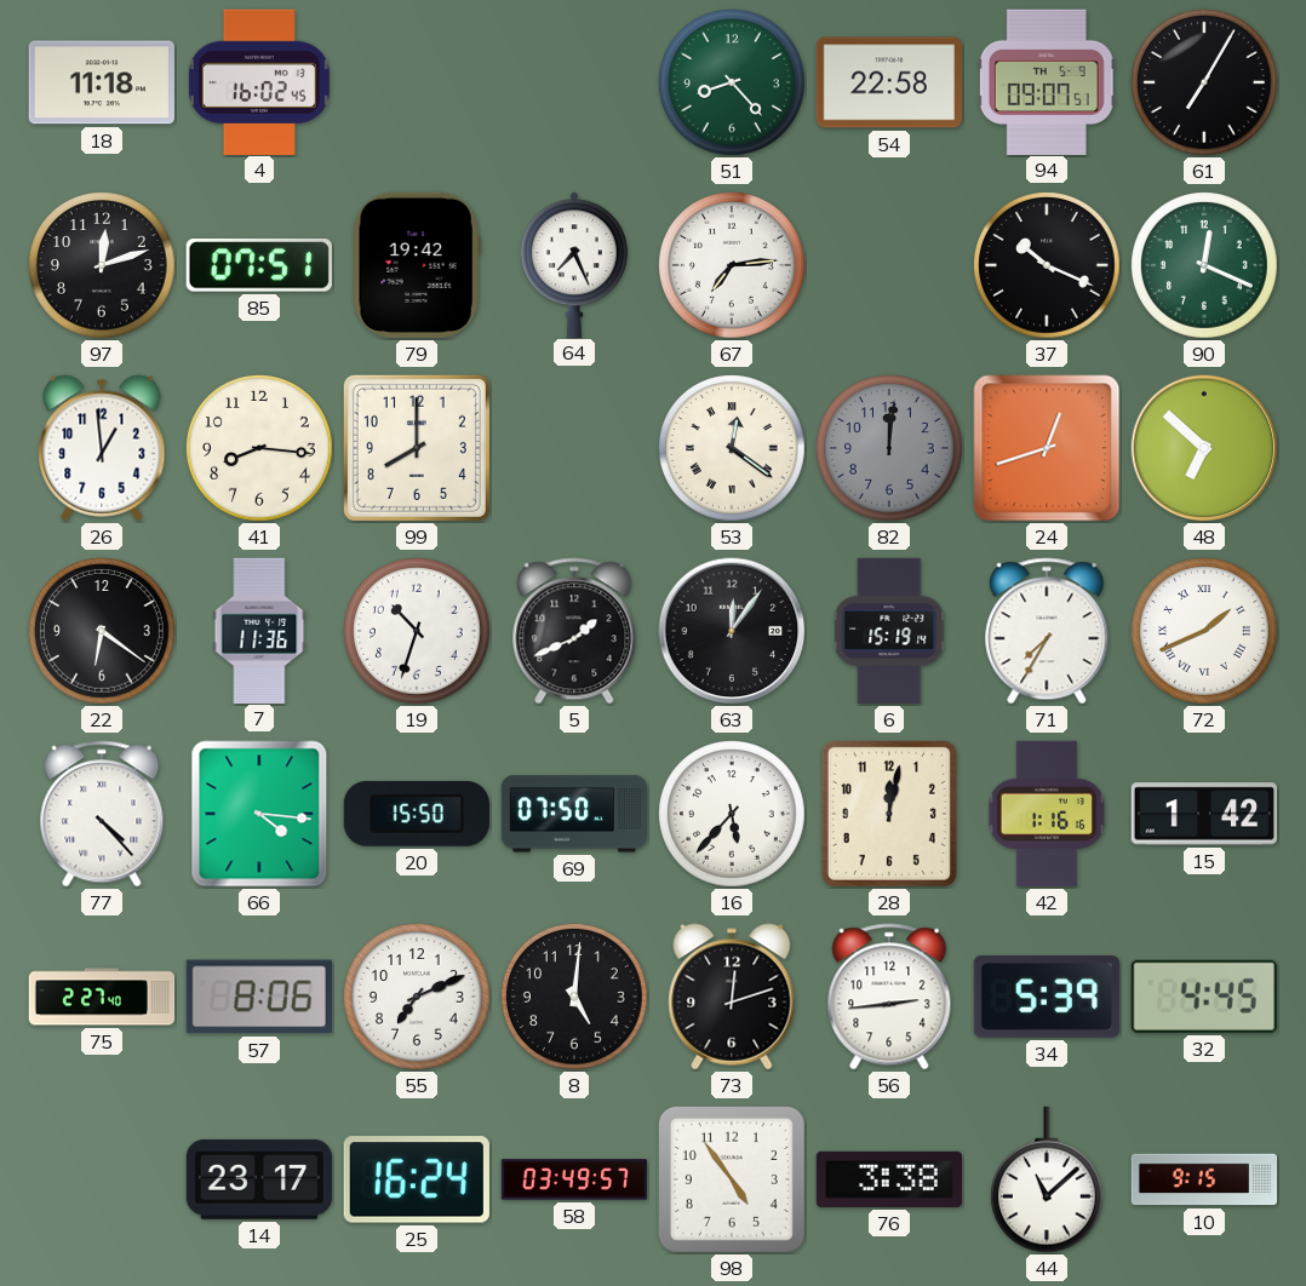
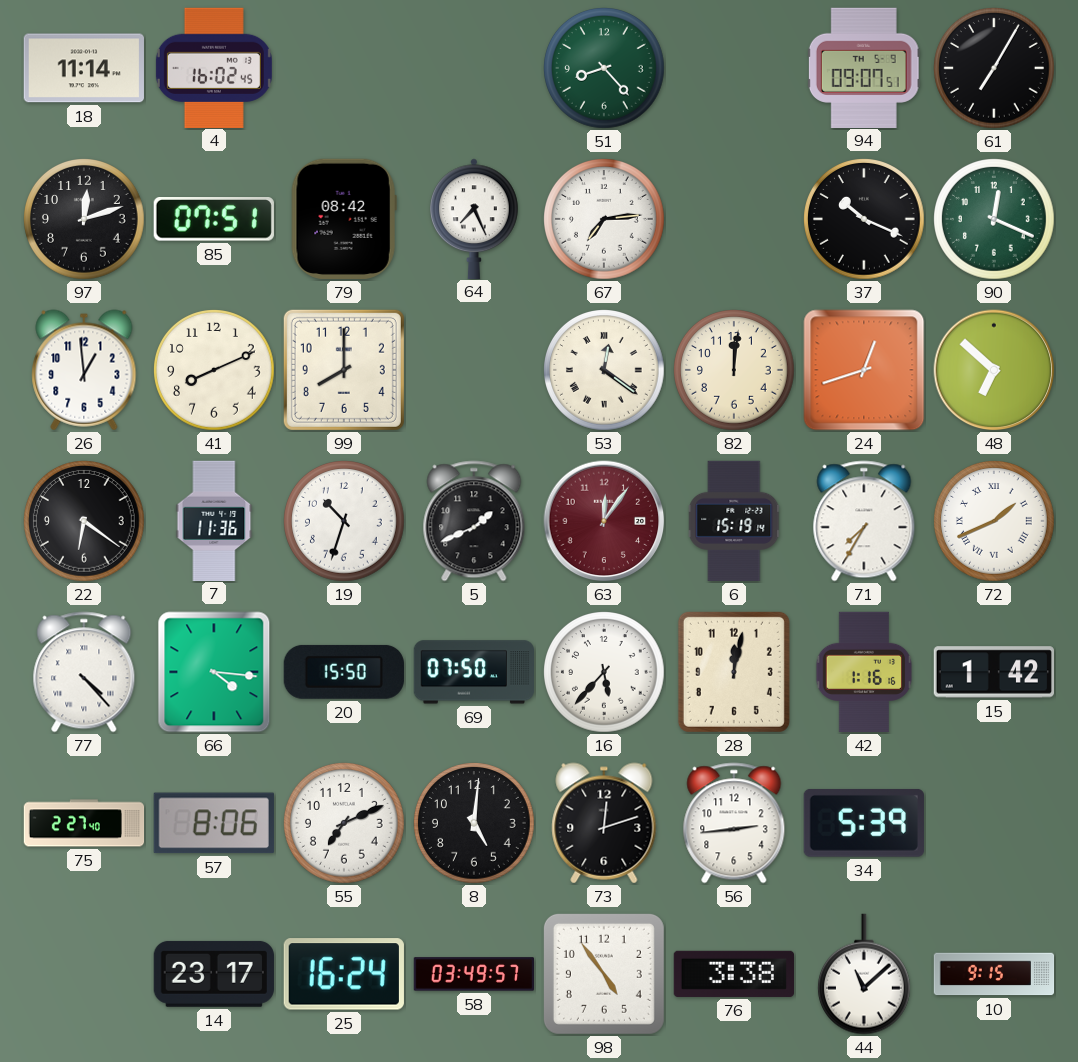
18: 11:18 -> 11:14 (84, 68)
54: 22:58 -> none (888, 82)
79: 19:42 -> 08:42 (344, 219)
41: 8:16 -> 8:11 (215, 371)
82 dial: grey -> cream (735, 371)
63 dial: black -> burgundy (604, 521)
32: 4:45 -> none (1204, 997)
